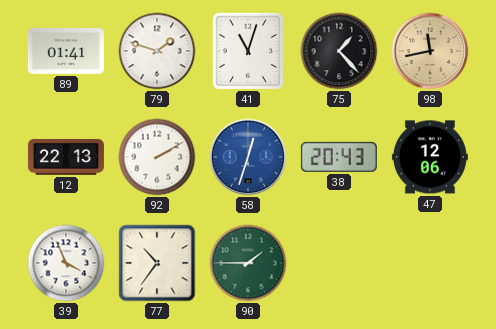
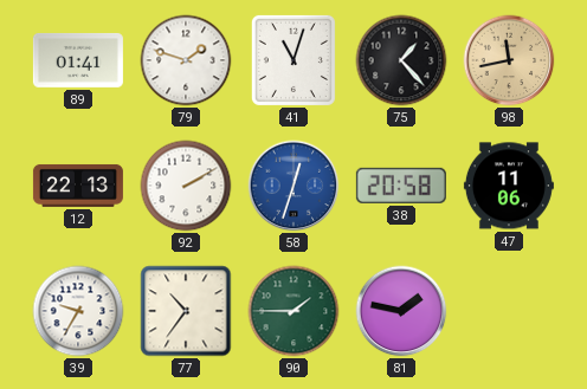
38: 20:43 -> 20:58 (401, 186)
47: 12:06 -> 11:06 (509, 186)
39: 3:56 -> 9:35 (78, 311)
81: none -> 1:47 (401, 311)
